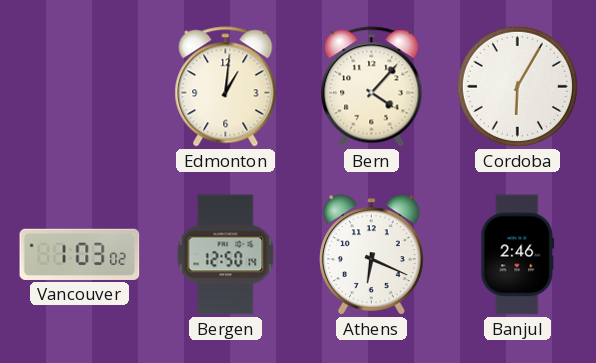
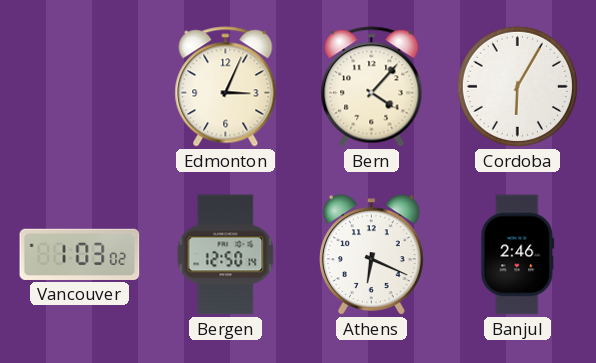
Edmonton: 1:01 -> 3:04 (226, 87)
